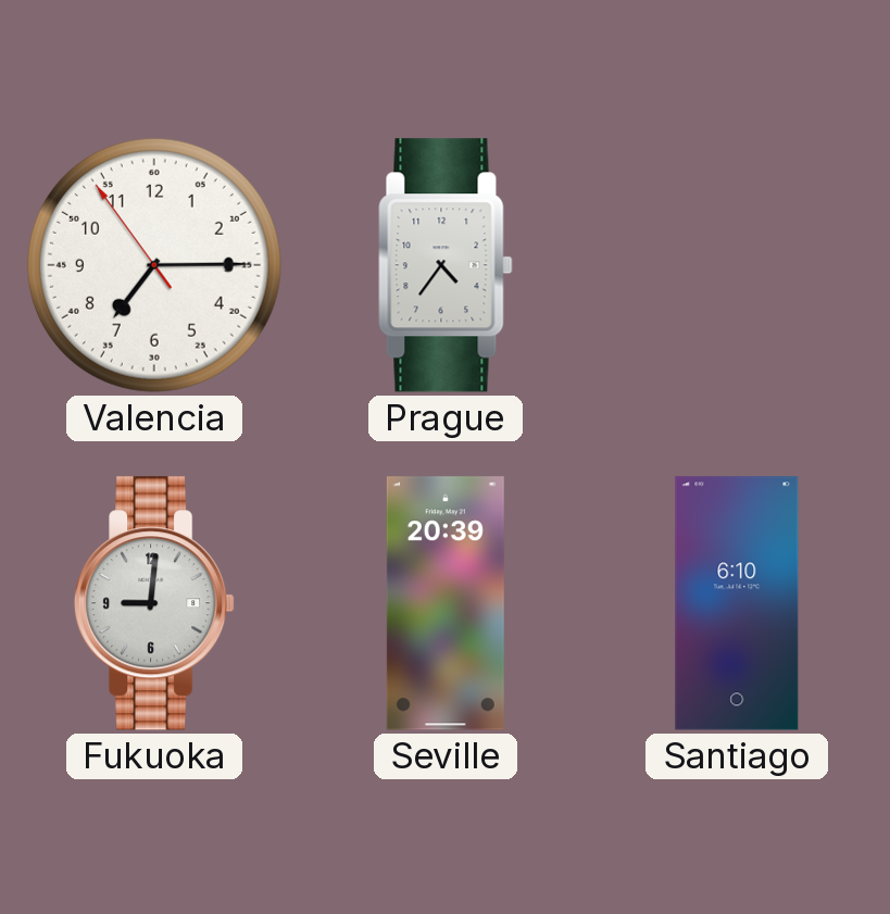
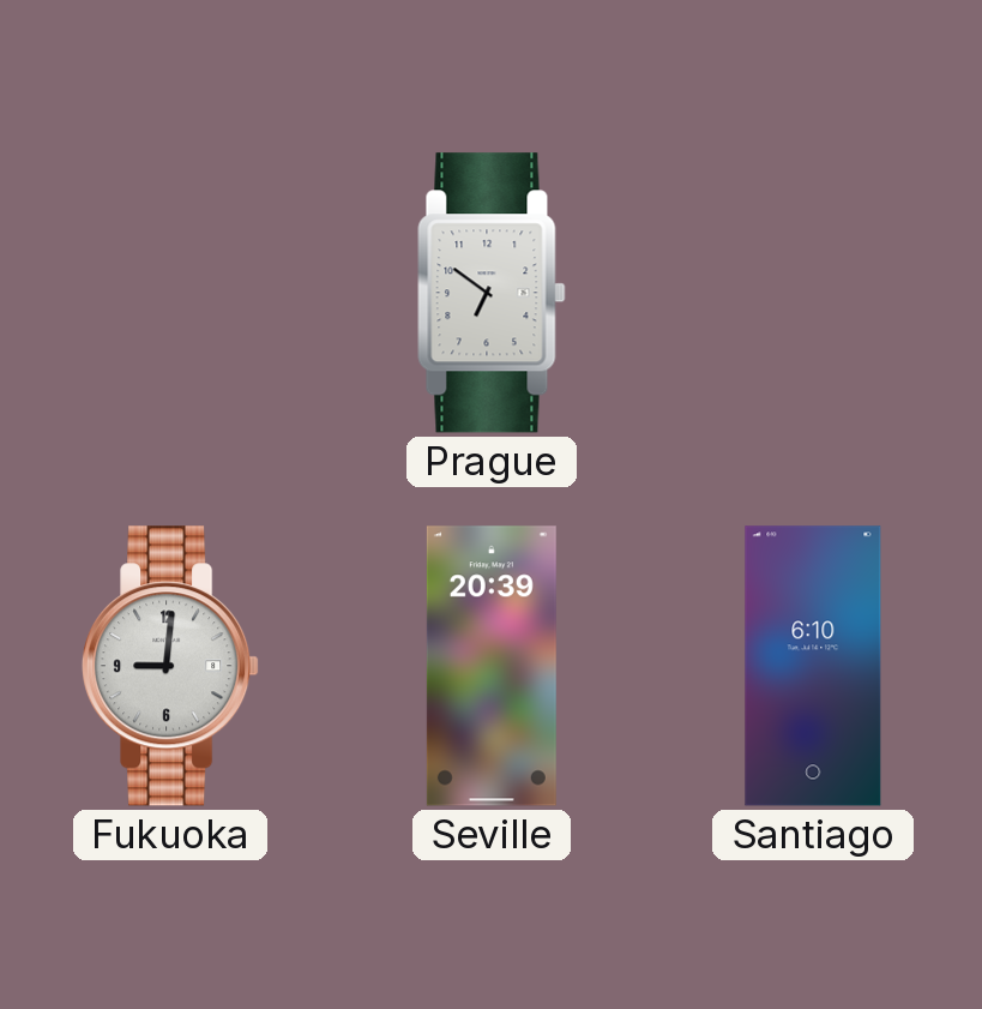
Valencia: 7:14 -> none (154, 265)
Prague: 4:36 -> 6:51 (492, 293)
